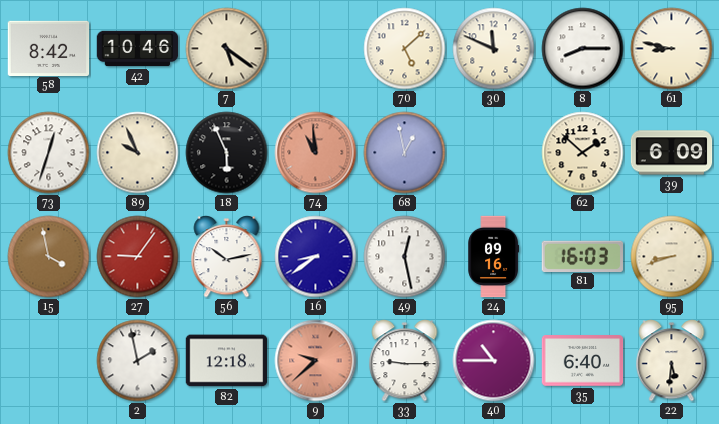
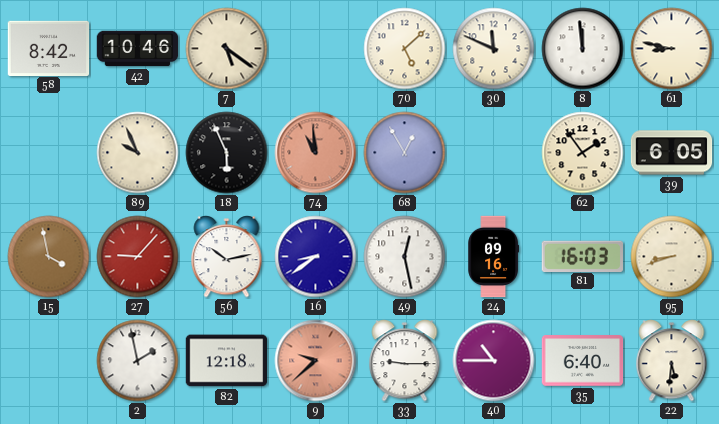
8: 8:15 -> 11:59 (583, 49)
73: 12:33 -> none (49, 153)
68: 12:58 -> 12:55 (405, 153)
62: 1:52 -> 1:54 (583, 153)
39: 6:09 -> 6:05 (672, 153)
27: 9:06 -> 9:07 (138, 257)
